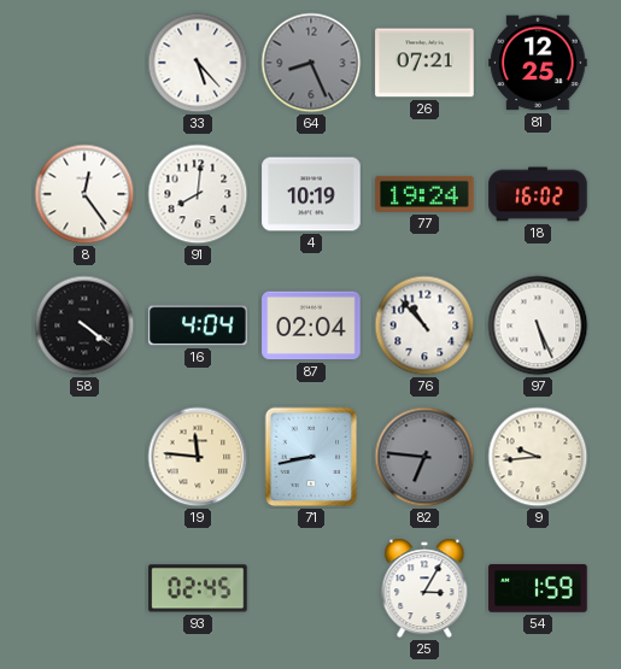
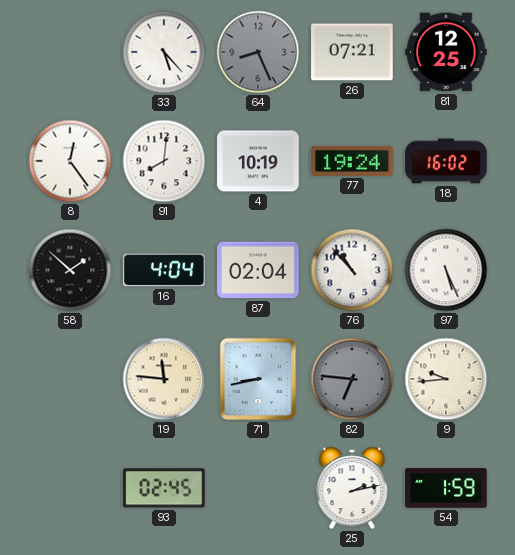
58: 4:21 -> 1:52 (70, 270)
25: 3:05 -> 2:13 (352, 488)
